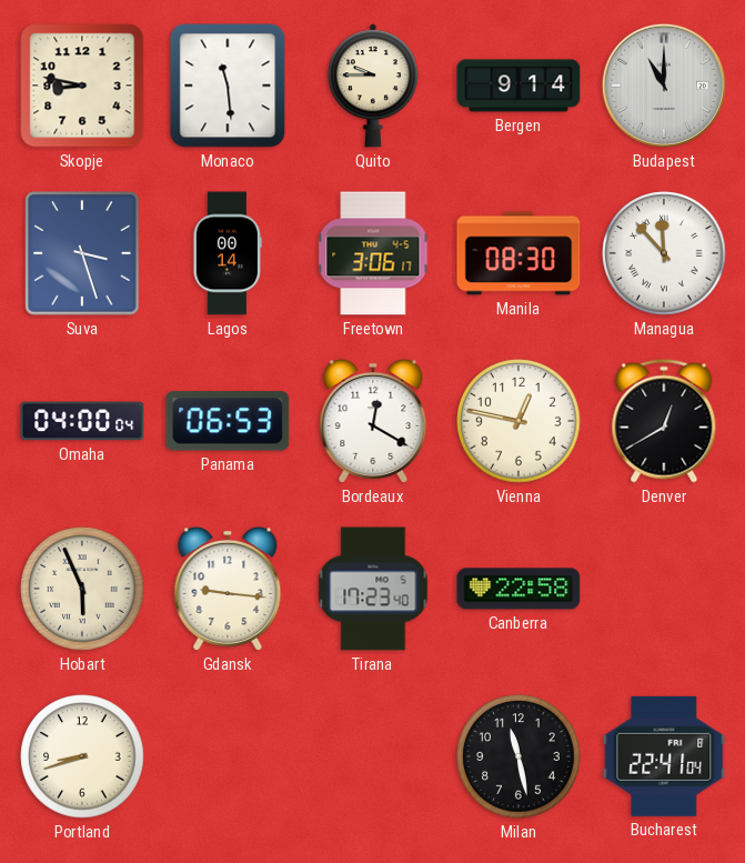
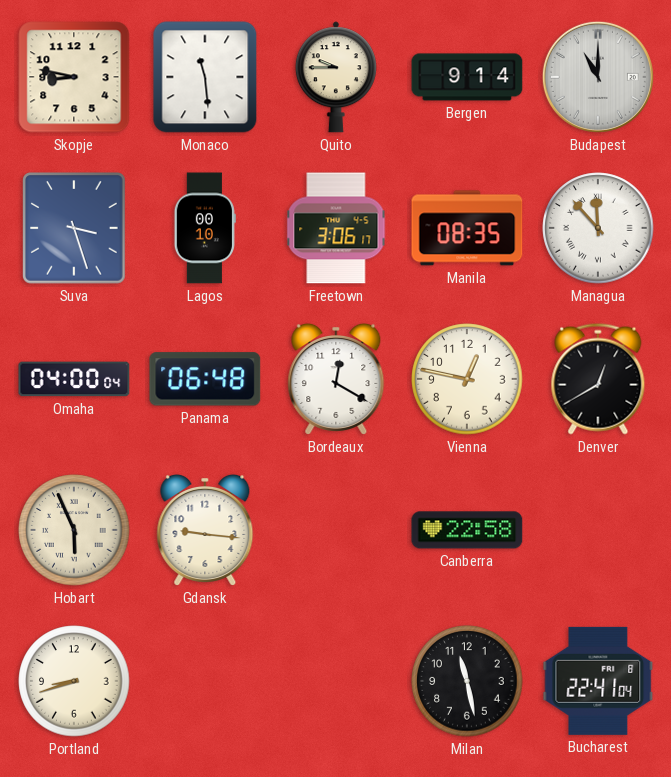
Lagos: 00:14 -> 00:10 (205, 228)
Manila: 08:30 -> 08:35 (467, 228)
Panama: 06:53 -> 06:48 (205, 379)
Tirana: 17:23 -> none (373, 589)
